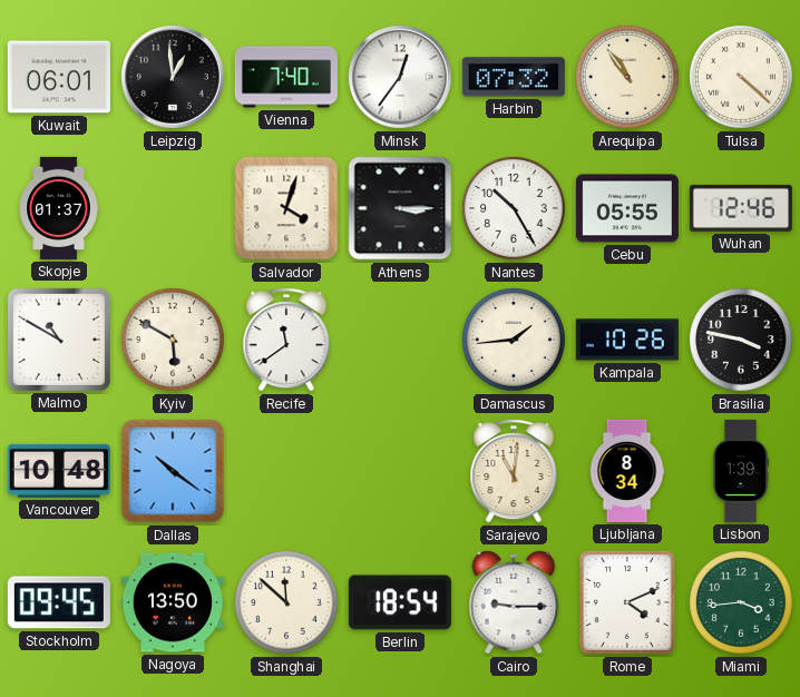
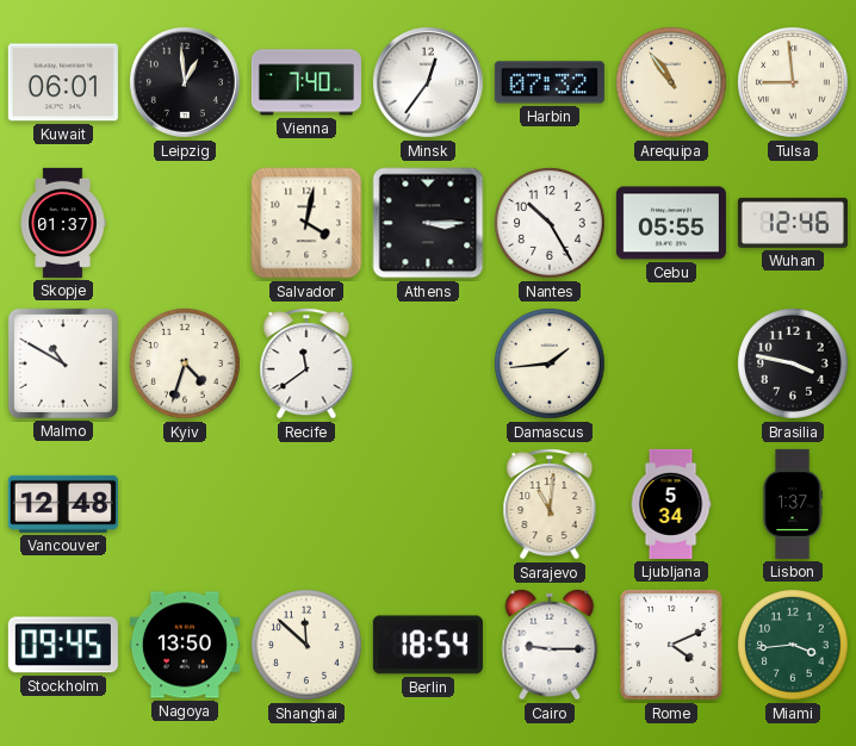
Tulsa: 4:22 -> 8:59 (794, 83)
Salvador: 4:03 -> 4:02 (306, 223)
Kyiv: 5:50 -> 4:33 (186, 365)
Kampala: 10:26 -> none (627, 340)
Vancouver: 10:48 -> 12:48 (63, 504)
Dallas: 10:21 -> none (173, 471)
Ljubljana: 8:34 -> 5:34 (671, 504)
Lisbon: 1:39 -> 1:37 (793, 504)
